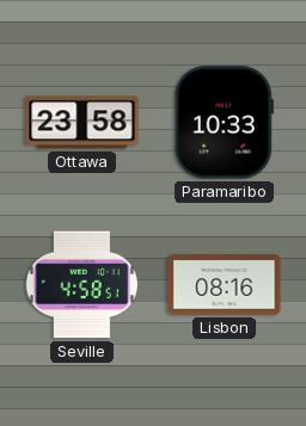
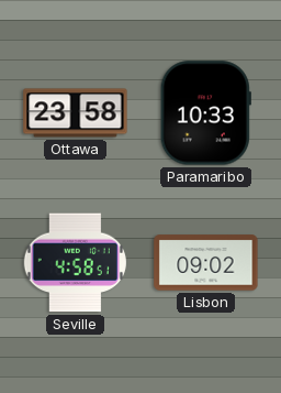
Lisbon: 08:16 -> 09:02 (206, 263)
